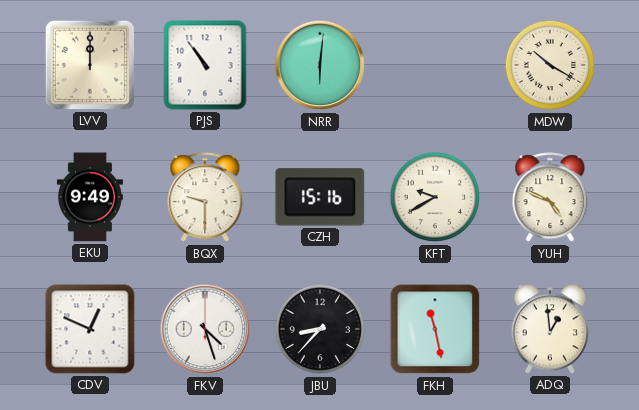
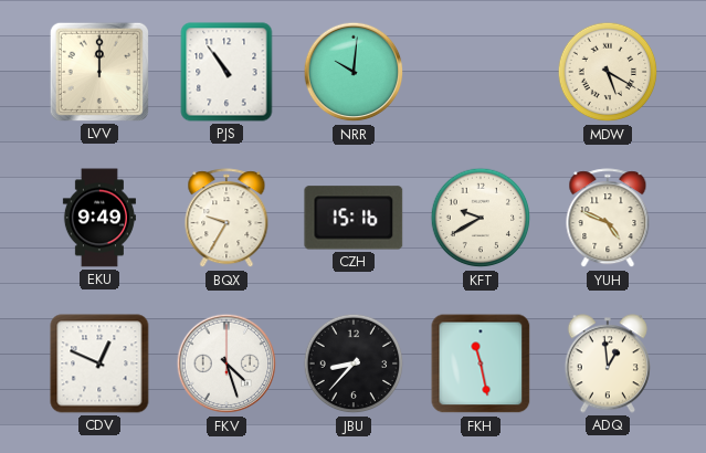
NRR: 6:01 -> 10:01 (354, 72)
MDW: 10:20 -> 5:20 (608, 72)
BQX: 9:30 -> 9:35 (226, 219)
